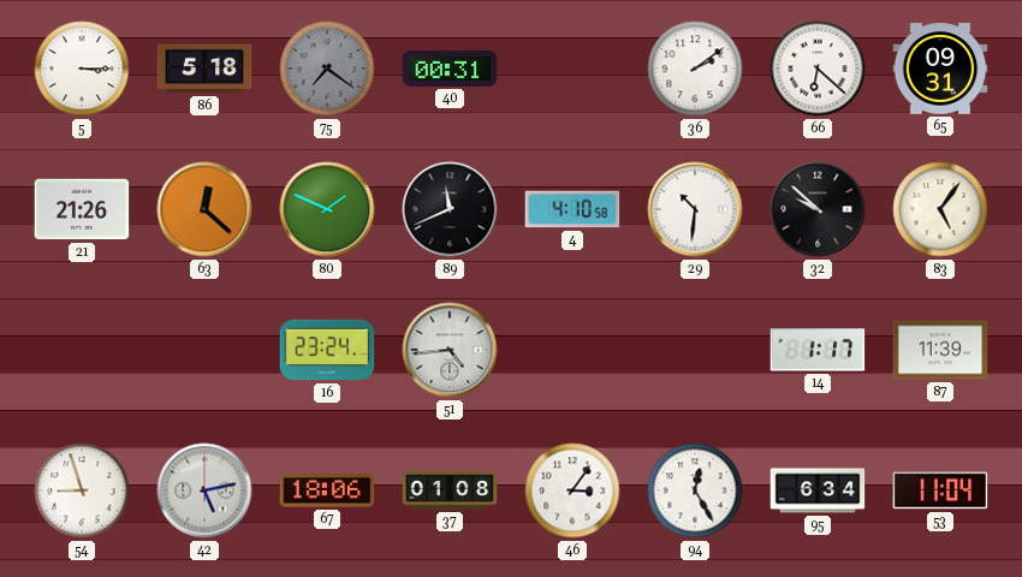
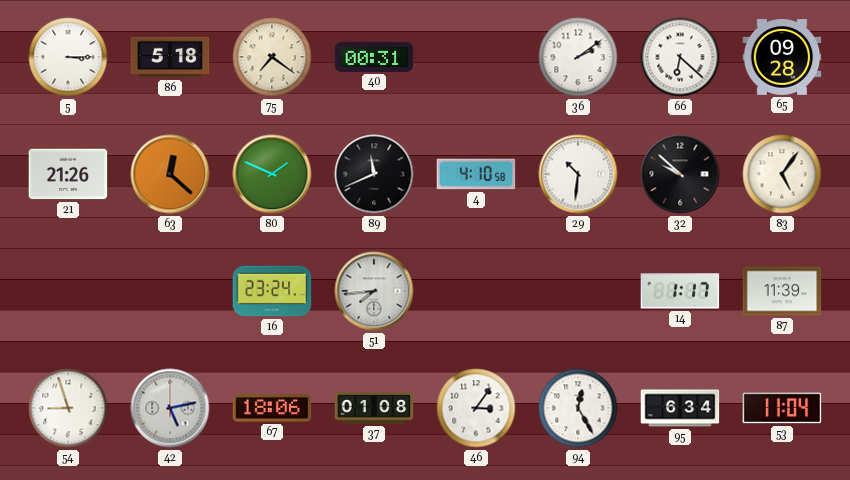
75 dial: grey -> cream (272, 57)
65: 09:31 -> 09:28 (782, 57)
51: 4:44 -> 7:44 (374, 291)
